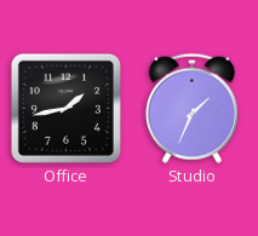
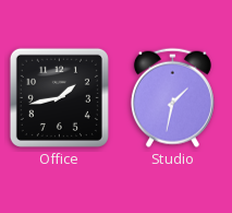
Studio: 1:34 -> 1:32 (172, 97)
